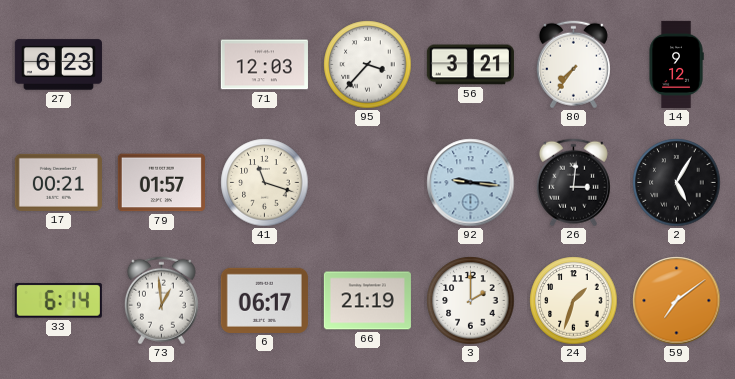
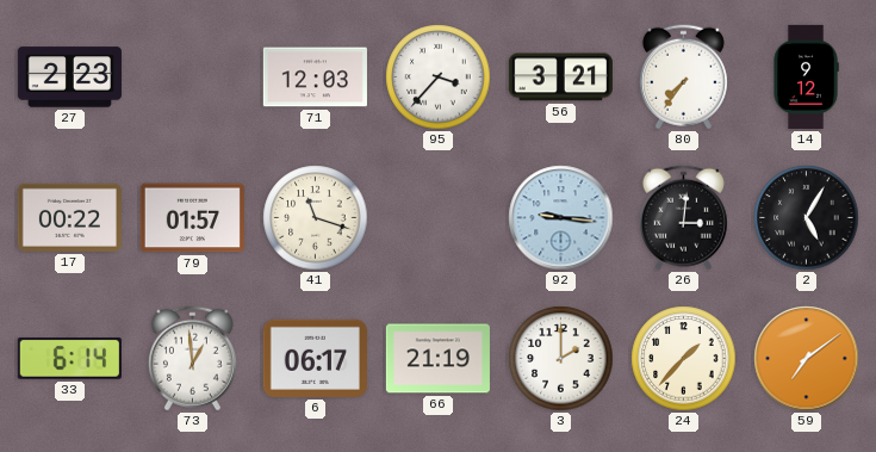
27: 6:23 -> 2:23 (69, 78)
17: 00:21 -> 00:22 (69, 217)
24: 1:33 -> 1:37 (684, 359)
